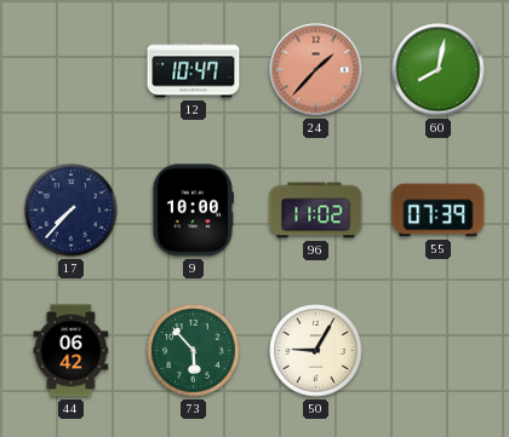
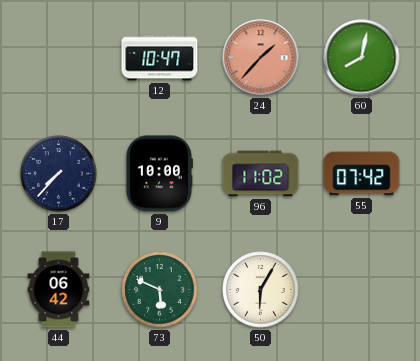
55: 07:39 -> 07:42 (362, 174)
73: 5:53 -> 5:49 (160, 290)
50: 9:05 -> 6:05 (261, 290)
